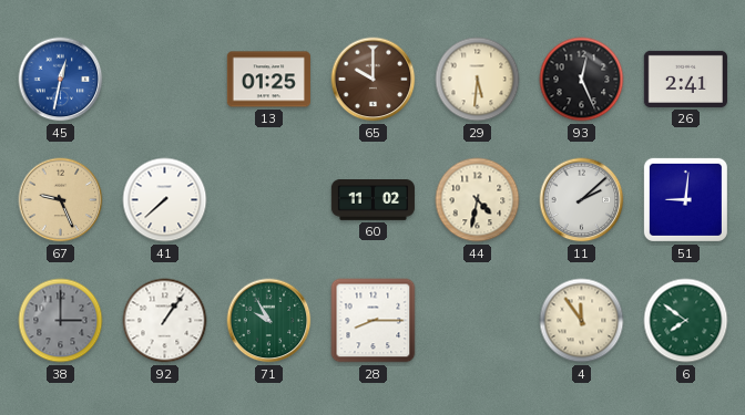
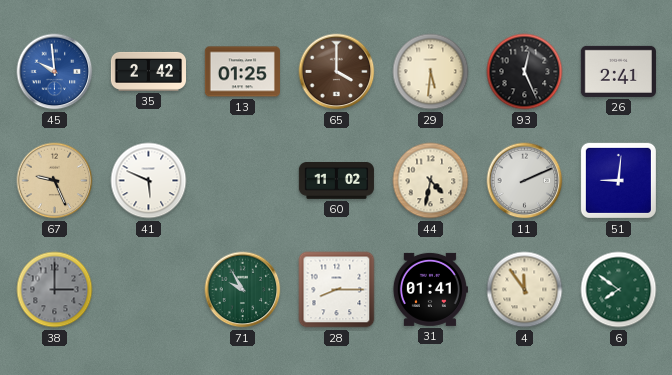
45: 12:32 -> 9:59 (55, 72)
35: none -> 2:42 (148, 71)
65: 10:00 -> 4:00 (337, 72)
41: 7:38 -> 5:49 (149, 181)
11: 2:08 -> 2:11 (525, 181)
92: 1:06 -> none (165, 321)
31: none -> 01:41 (430, 289)
